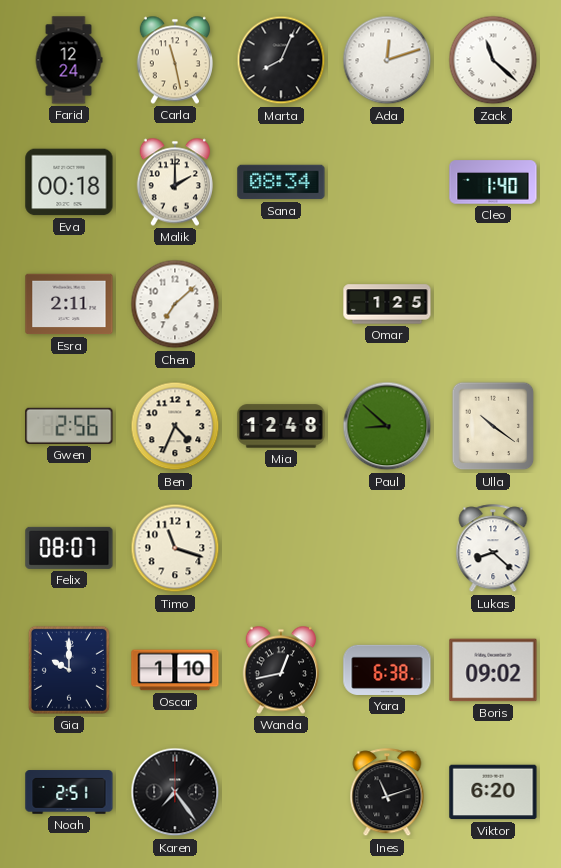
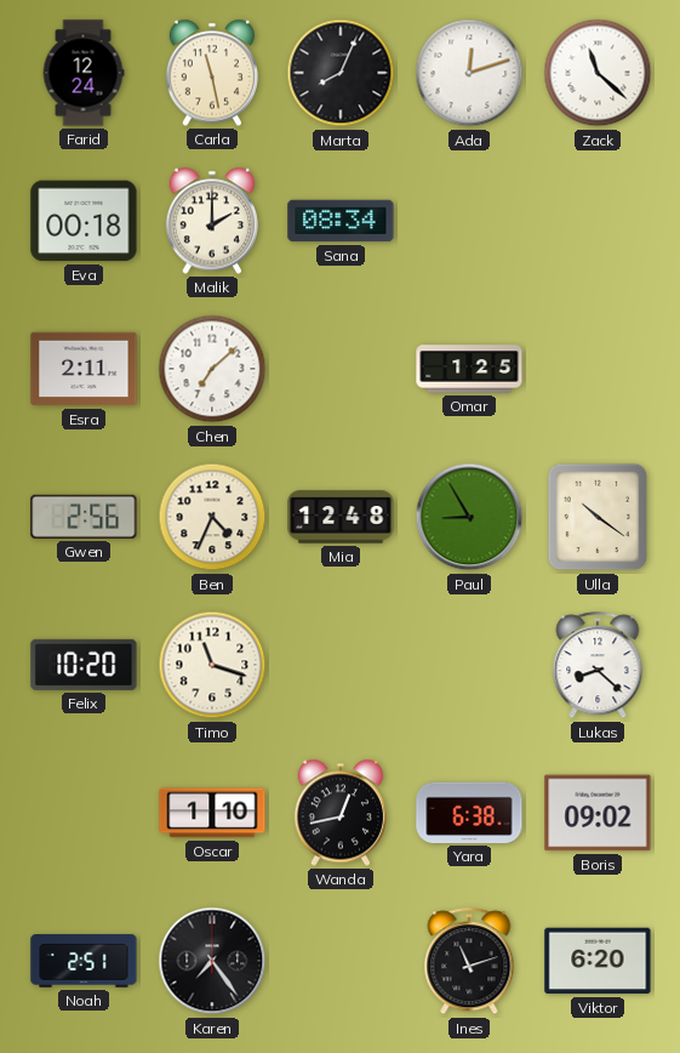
Cleo: 1:40 -> none (493, 182)
Paul: 8:52 -> 8:55 (469, 517)
Felix: 08:07 -> 10:20 (84, 665)
Gia: 10:00 -> none (69, 670)
